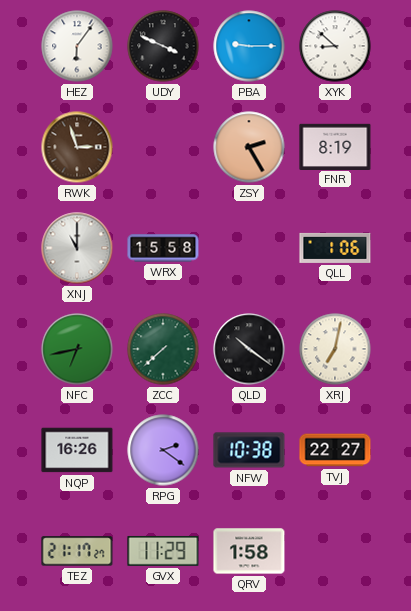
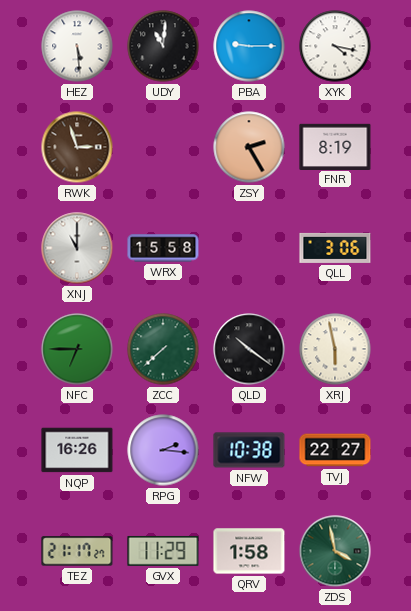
HEZ: 6:06 -> 5:29 (77, 46)
UDY: 3:49 -> 11:01 (163, 46)
XYK: 8:52 -> 4:17 (335, 46)
QLL: 1:06 -> 3:06 (335, 248)
NFC: 6:43 -> 6:45 (77, 349)
XRJ: 7:02 -> 5:58 (335, 349)
RPG: 2:21 -> 2:16 (163, 450)
ZDS: none -> 3:58 (335, 551)
